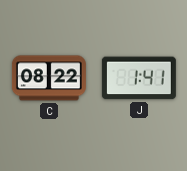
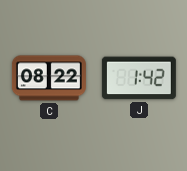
J: 1:41 -> 1:42 (139, 78)
